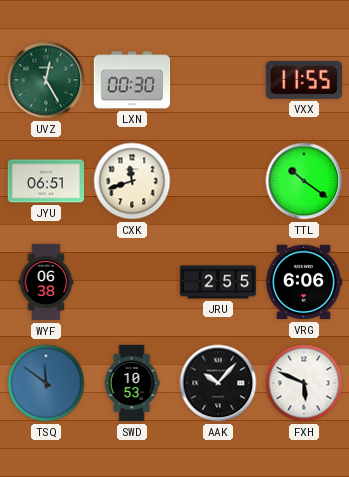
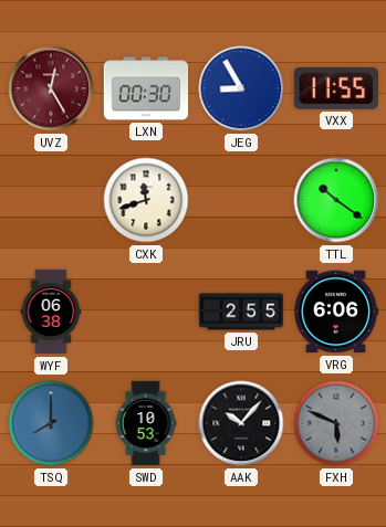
UVZ dial: green -> burgundy (51, 88)
JEG: none -> 8:55 (241, 88)
JYU: 06:51 -> none (46, 181)
TSQ: 11:51 -> 8:00 (51, 423)
FXH dial: white -> grey (336, 423)
